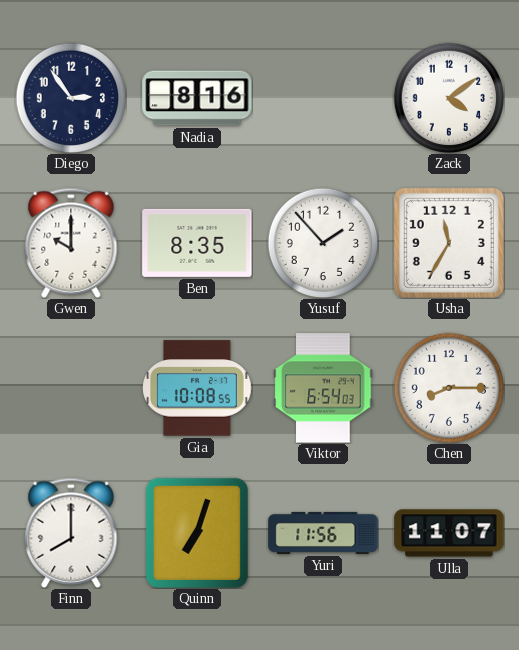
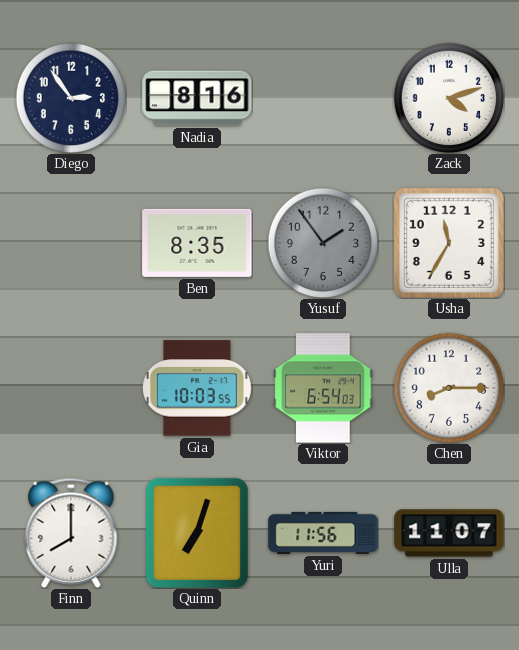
Zack: 4:09 -> 4:12 (448, 97)
Gwen: 10:00 -> none (71, 243)
Yusuf: 1:53 -> 1:54 (322, 242)
Yusuf dial: white -> grey (322, 242)
Gia: 10:08 -> 10:03 (197, 388)
